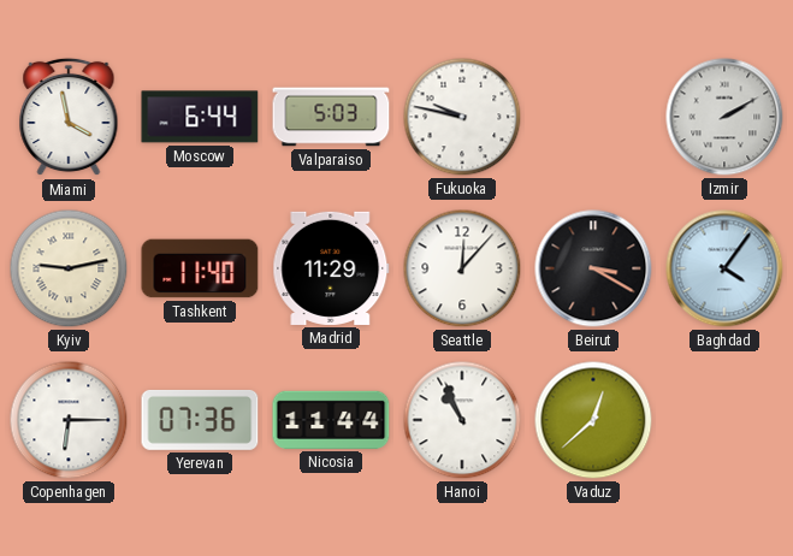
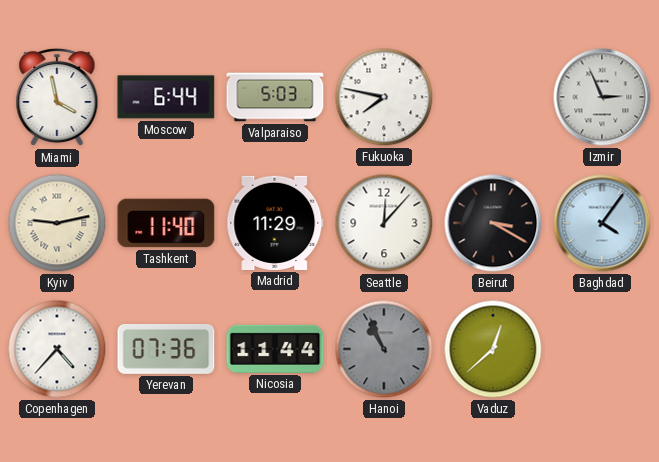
Fukuoka: 9:47 -> 7:47 (384, 97)
Izmir: 2:10 -> 2:56 (602, 97)
Copenhagen: 6:15 -> 4:37 (57, 349)
Hanoi dial: white -> grey (384, 349)
